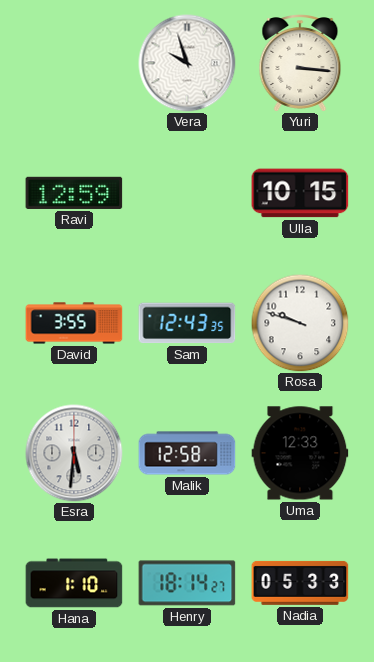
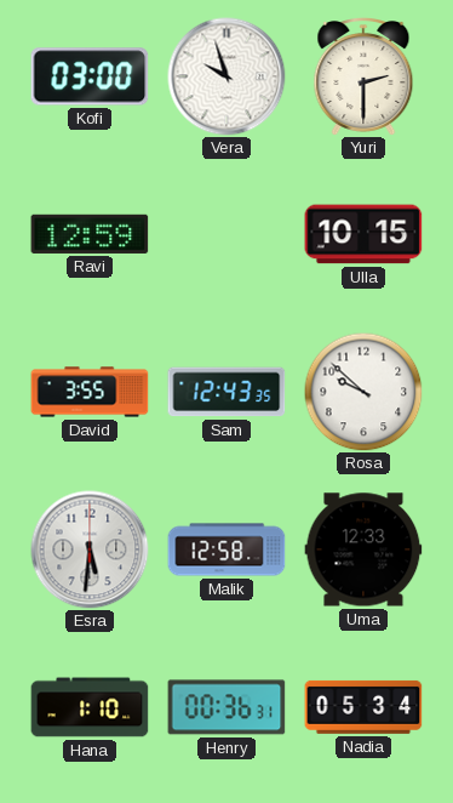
Kofi: none -> 03:00 (90, 76)
Yuri: 3:16 -> 2:30 (363, 78)
Rosa: 9:48 -> 9:52 (363, 392)
Henry: 18:14 -> 00:36 (226, 707)
Nadia: 05:33 -> 05:34 (363, 707)
